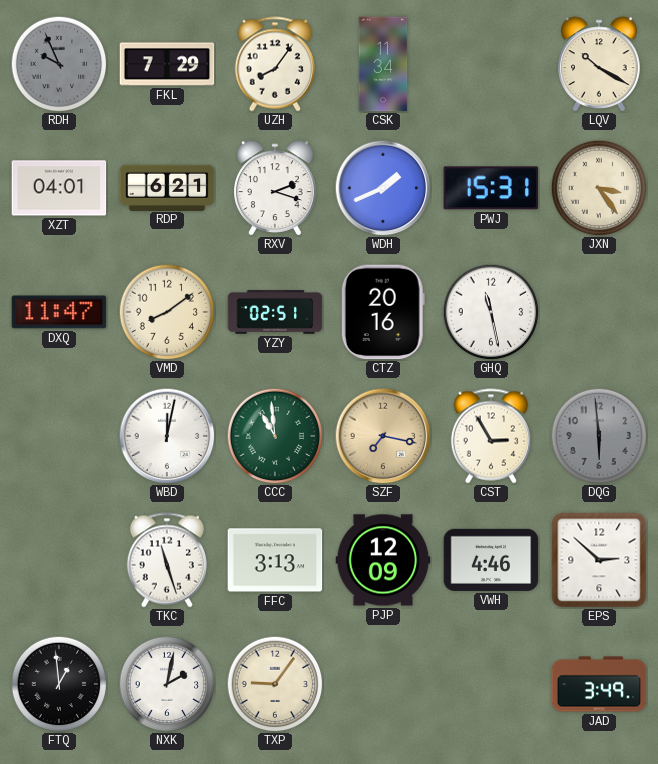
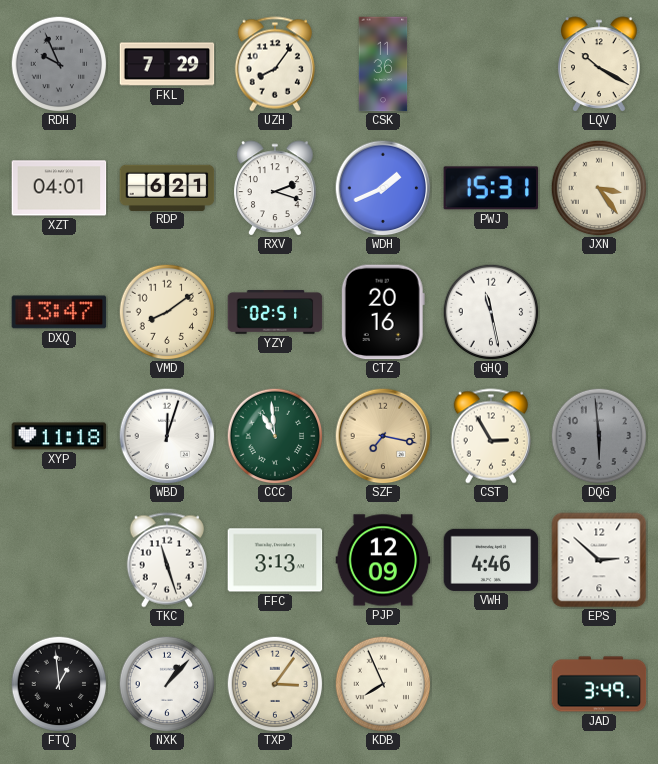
CSK: 11:34 -> 11:36 (383, 64)
DXQ: 11:47 -> 13:47 (59, 312)
XYP: none -> 11:18 (59, 436)
WBD: 12:02 -> 12:03 (167, 436)
NXK: 2:02 -> 1:07 (167, 684)
TXP: 9:06 -> 3:06 (275, 684)
KDB: none -> 7:56 (383, 684)
